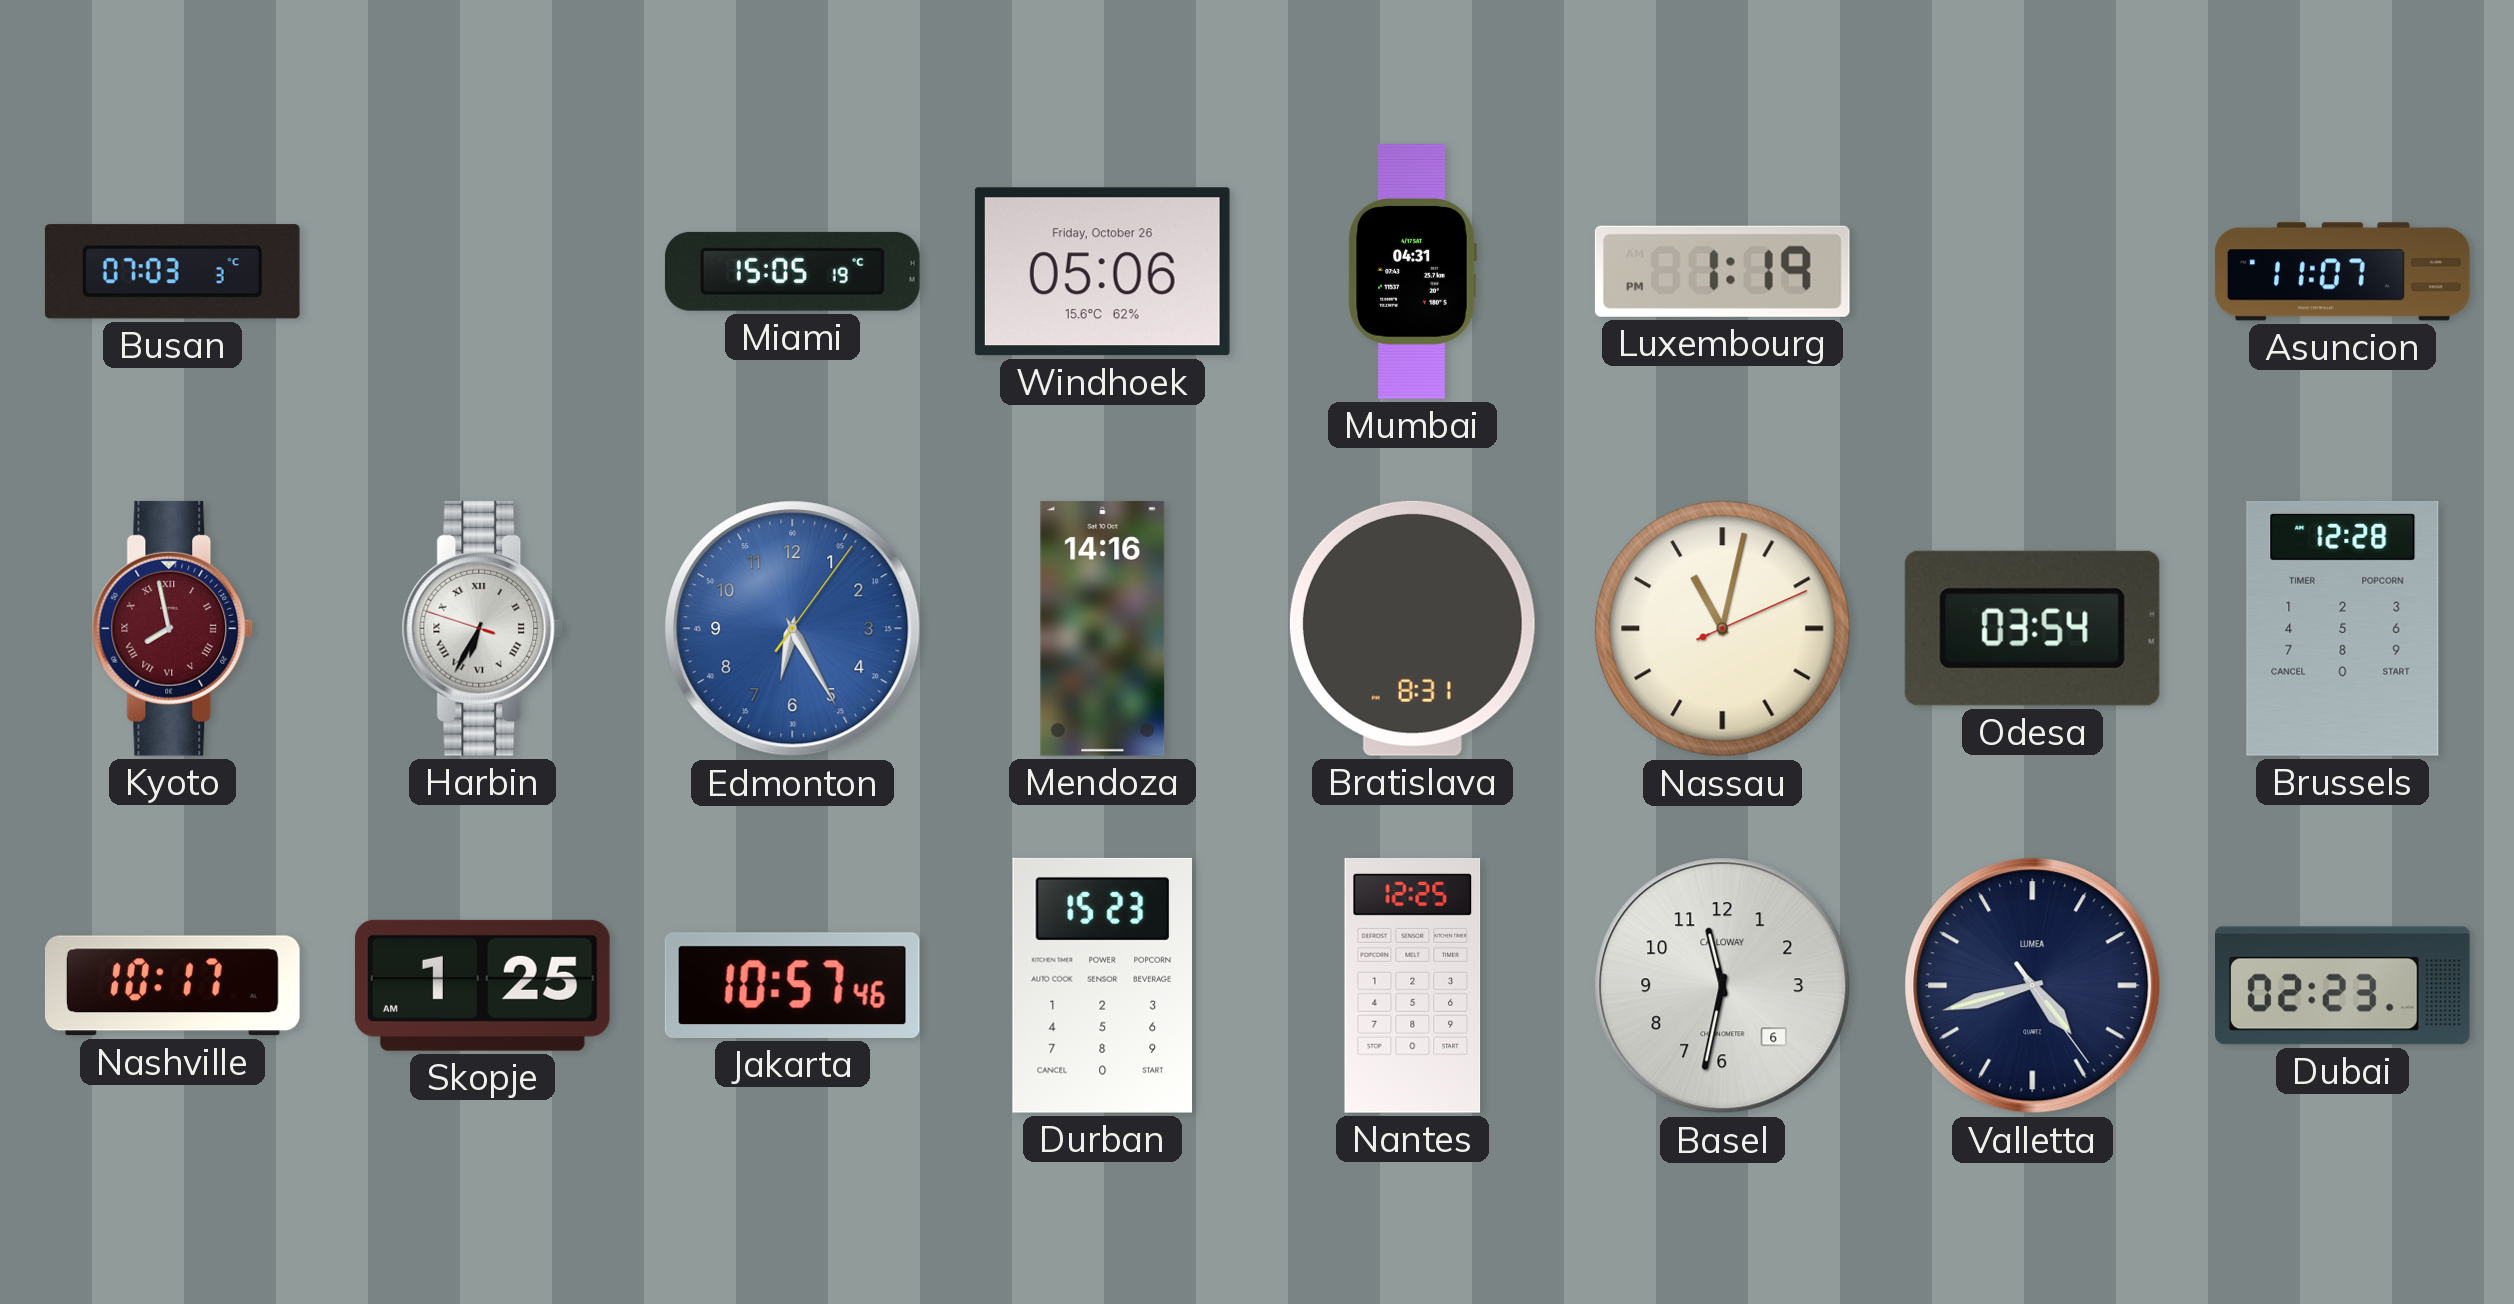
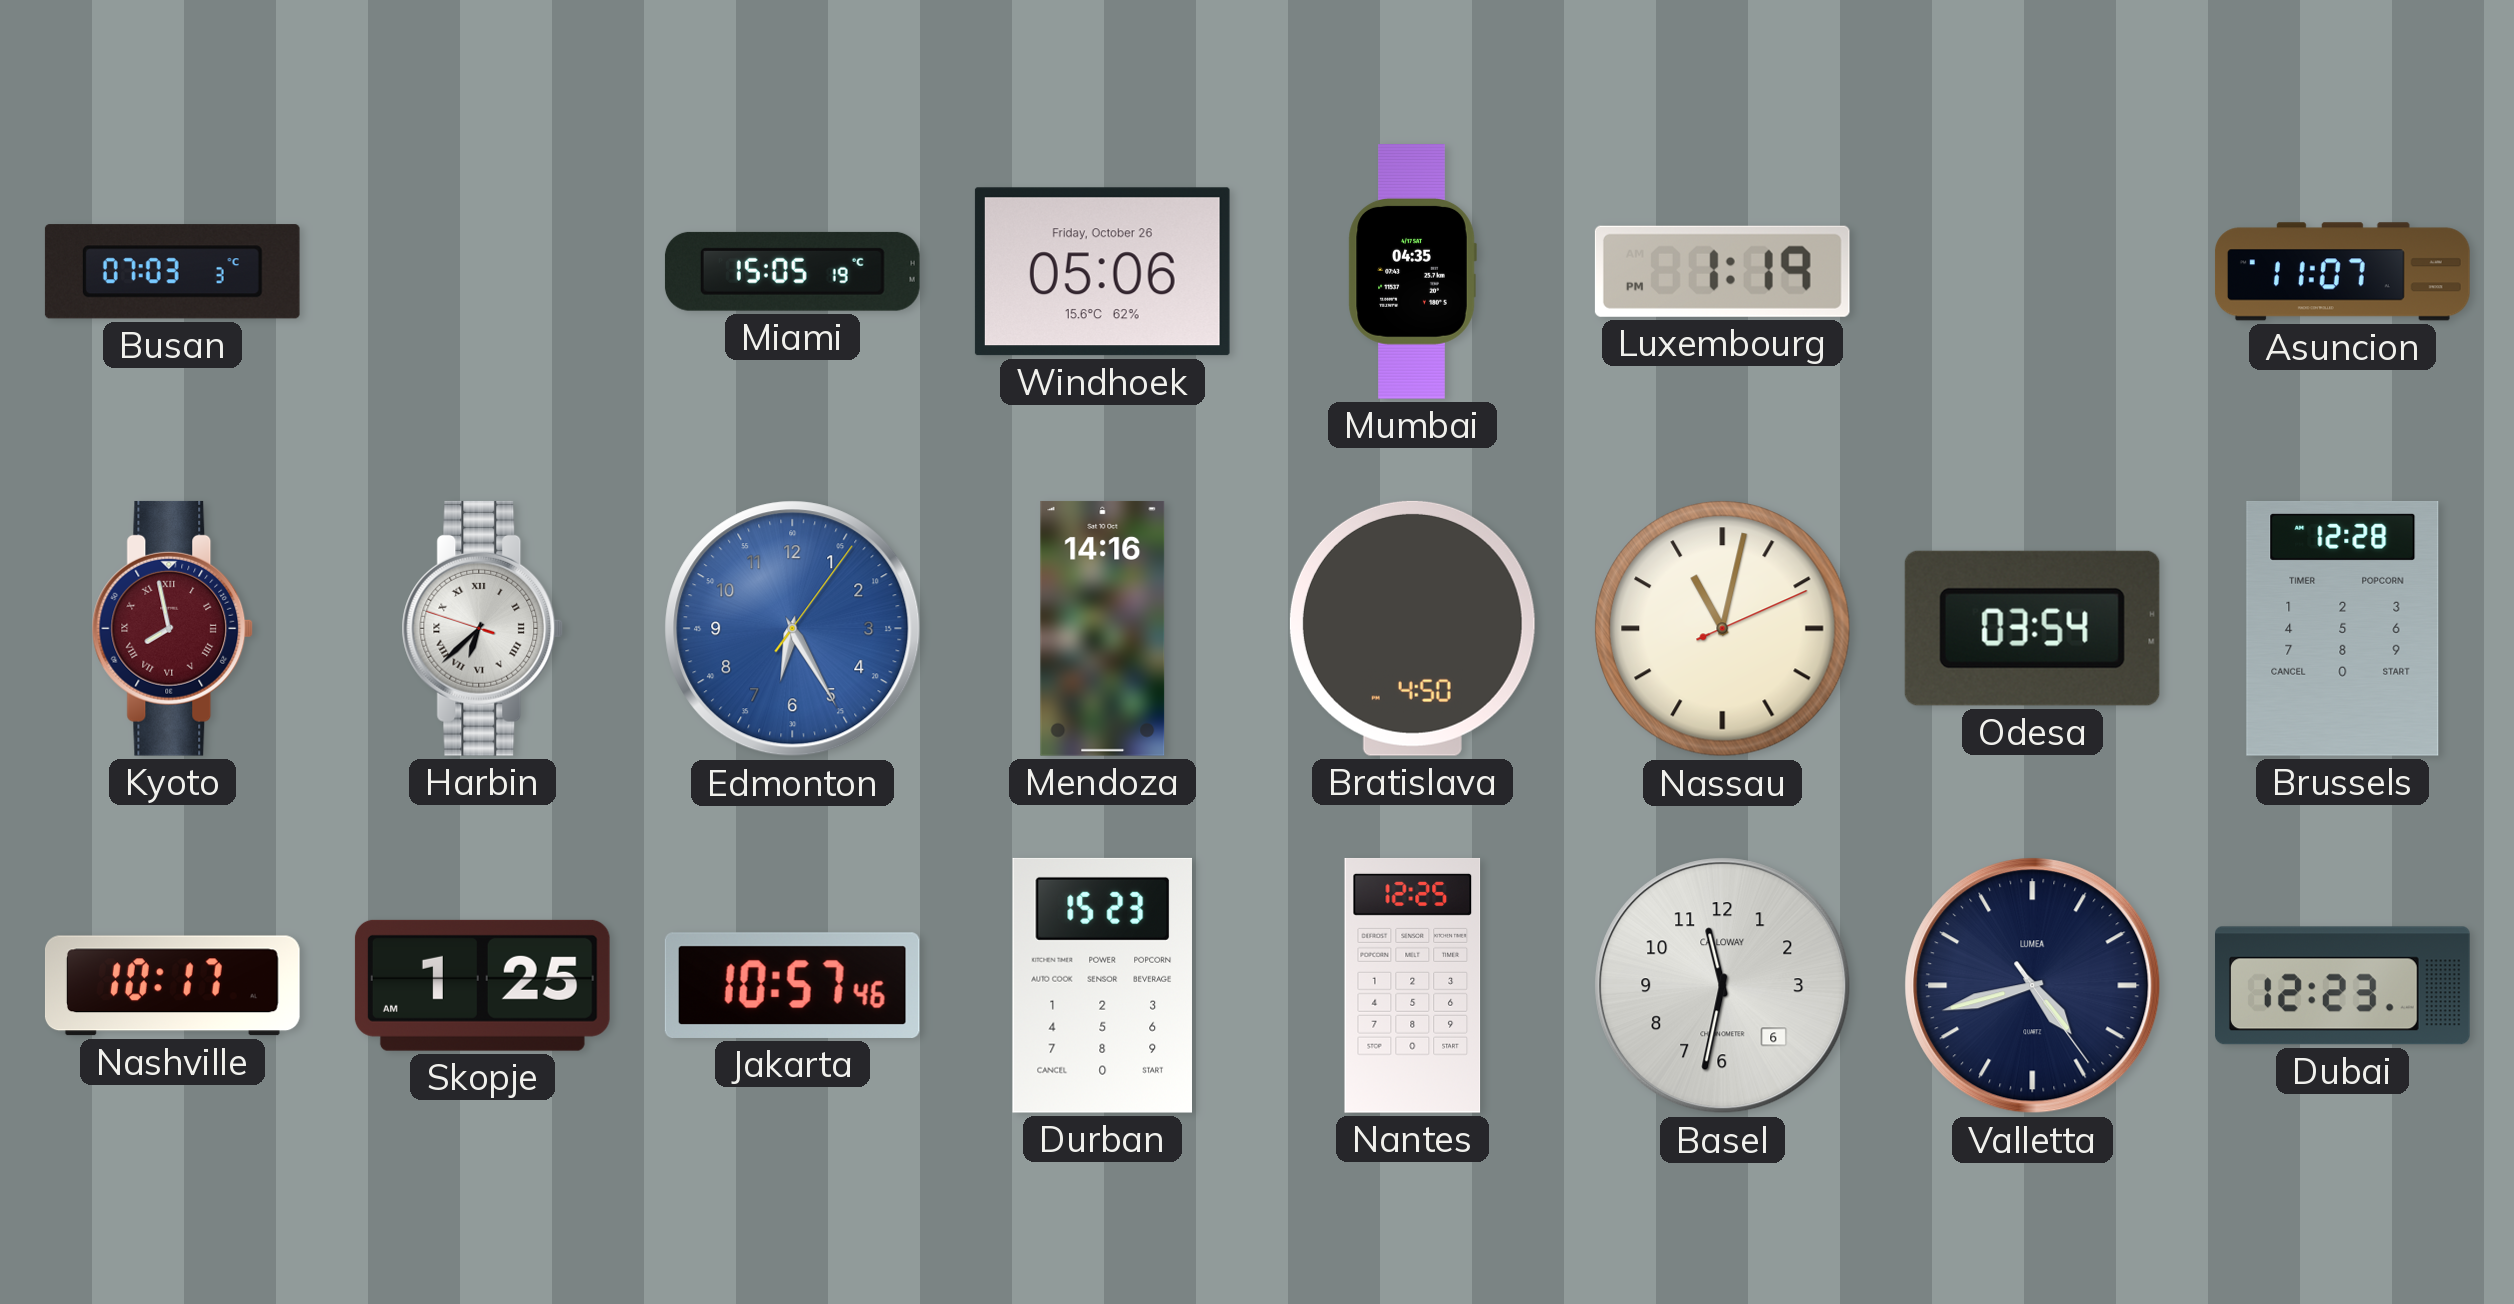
Mumbai: 04:31 -> 04:35 (1412, 272)
Harbin: 6:34 -> 6:37 (483, 628)
Bratislava: 8:31 -> 4:50 (1412, 628)
Dubai: 02:23 -> 12:23 (2343, 986)
